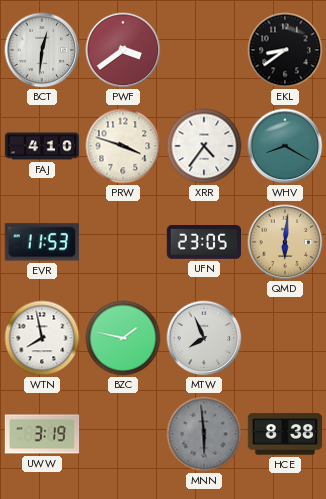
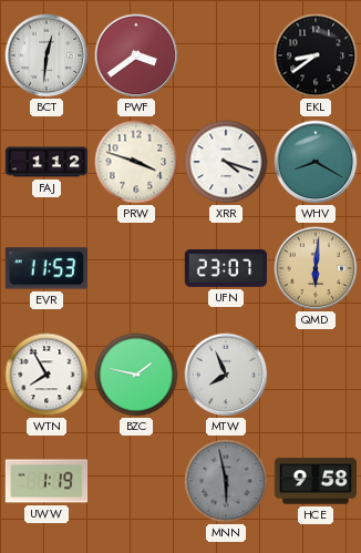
FAJ: 4:10 -> 1:12 (47, 162)
XRR: 4:36 -> 4:18 (226, 162)
UFN: 23:05 -> 23:07 (225, 269)
WTN: 7:58 -> 7:55 (47, 375)
UWW: 3:19 -> 1:19 (47, 481)
MNN: 5:59 -> 5:58 (226, 481)
HCE: 8:38 -> 9:58 (314, 481)
